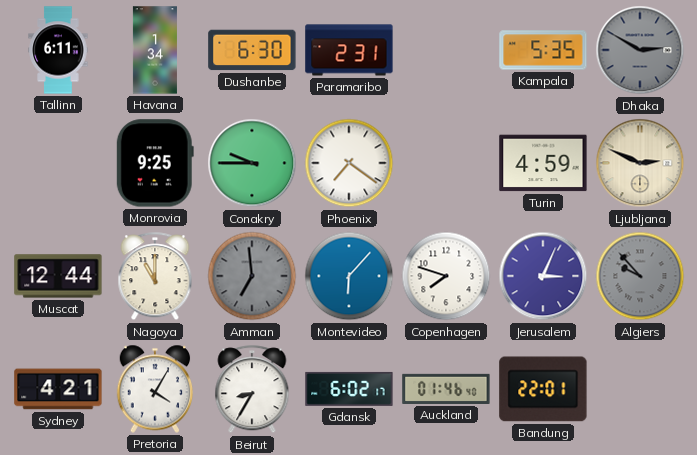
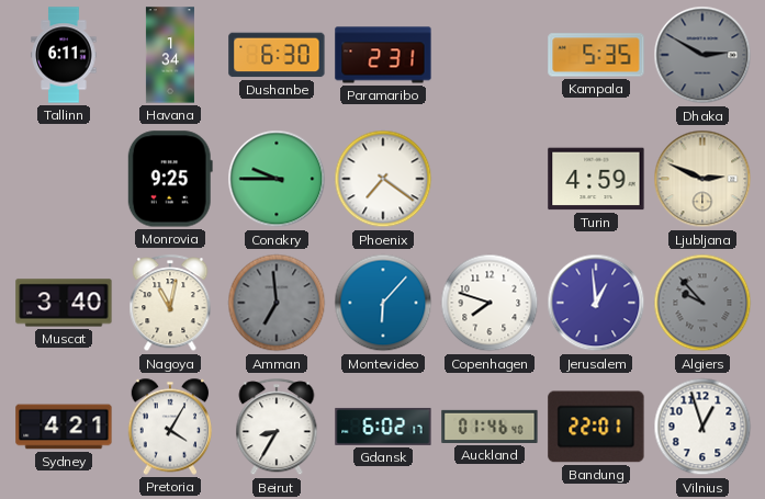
Muscat: 12:44 -> 3:40 (64, 303)
Nagoya: 11:00 -> 11:02 (170, 304)
Jerusalem: 3:04 -> 12:59 (596, 303)
Vilnius: none -> 12:57 (702, 427)
